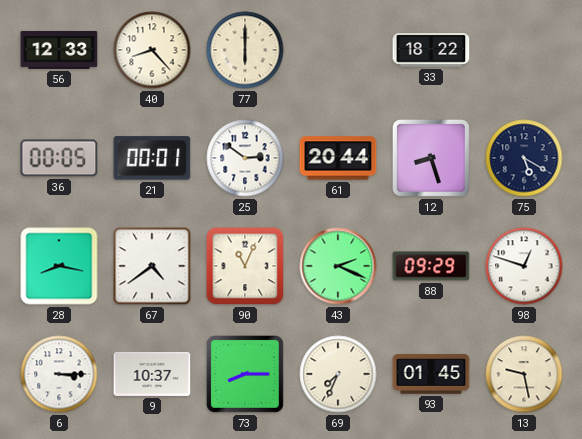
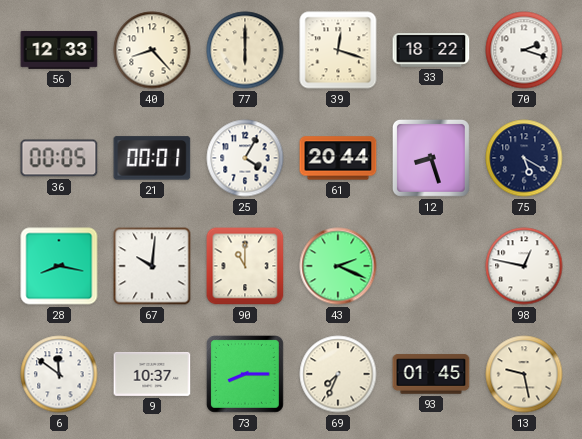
39: none -> 12:18 (338, 50)
70: none -> 2:18 (524, 50)
25: 2:51 -> 4:05 (245, 158)
67: 4:39 -> 10:01 (152, 266)
90: 11:04 -> 11:00 (245, 266)
88: 09:29 -> none (431, 266)
98: 12:48 -> 12:47 (524, 266)
6: 3:15 -> 11:51 (59, 374)
